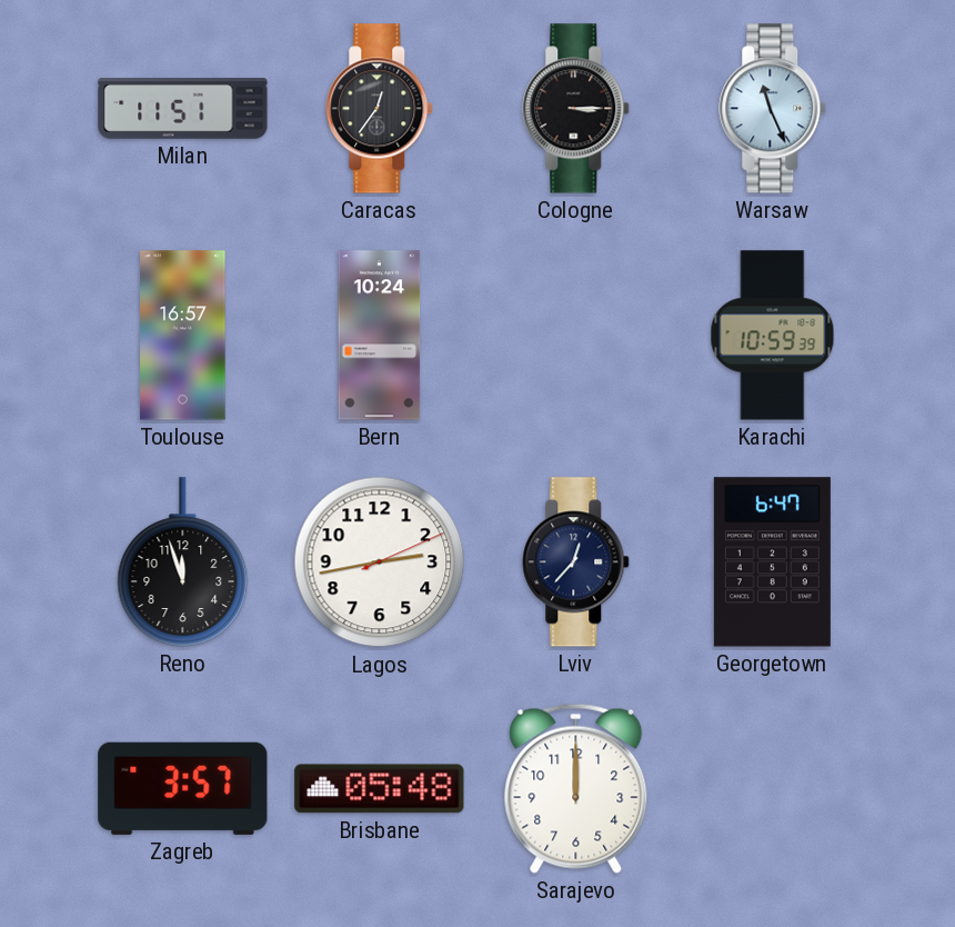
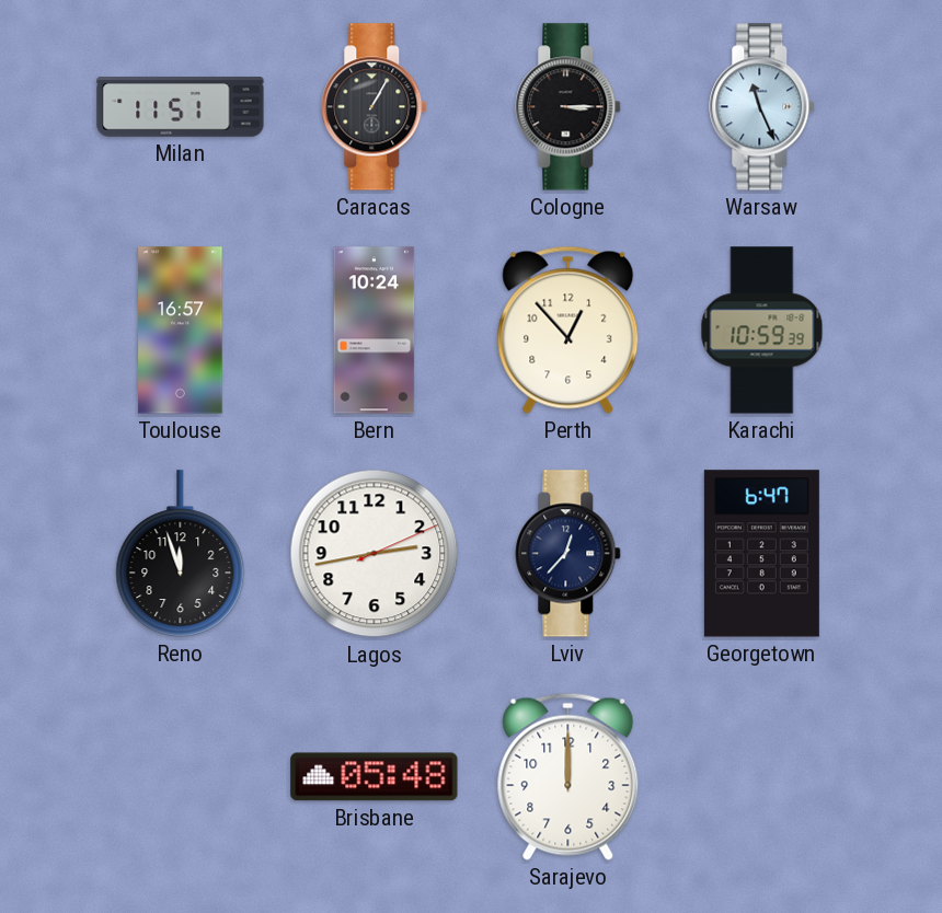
Caracas: 12:36 -> 1:05 (375, 107)
Perth: none -> 12:53 (568, 330)
Zagreb: 3:57 -> none (183, 788)
